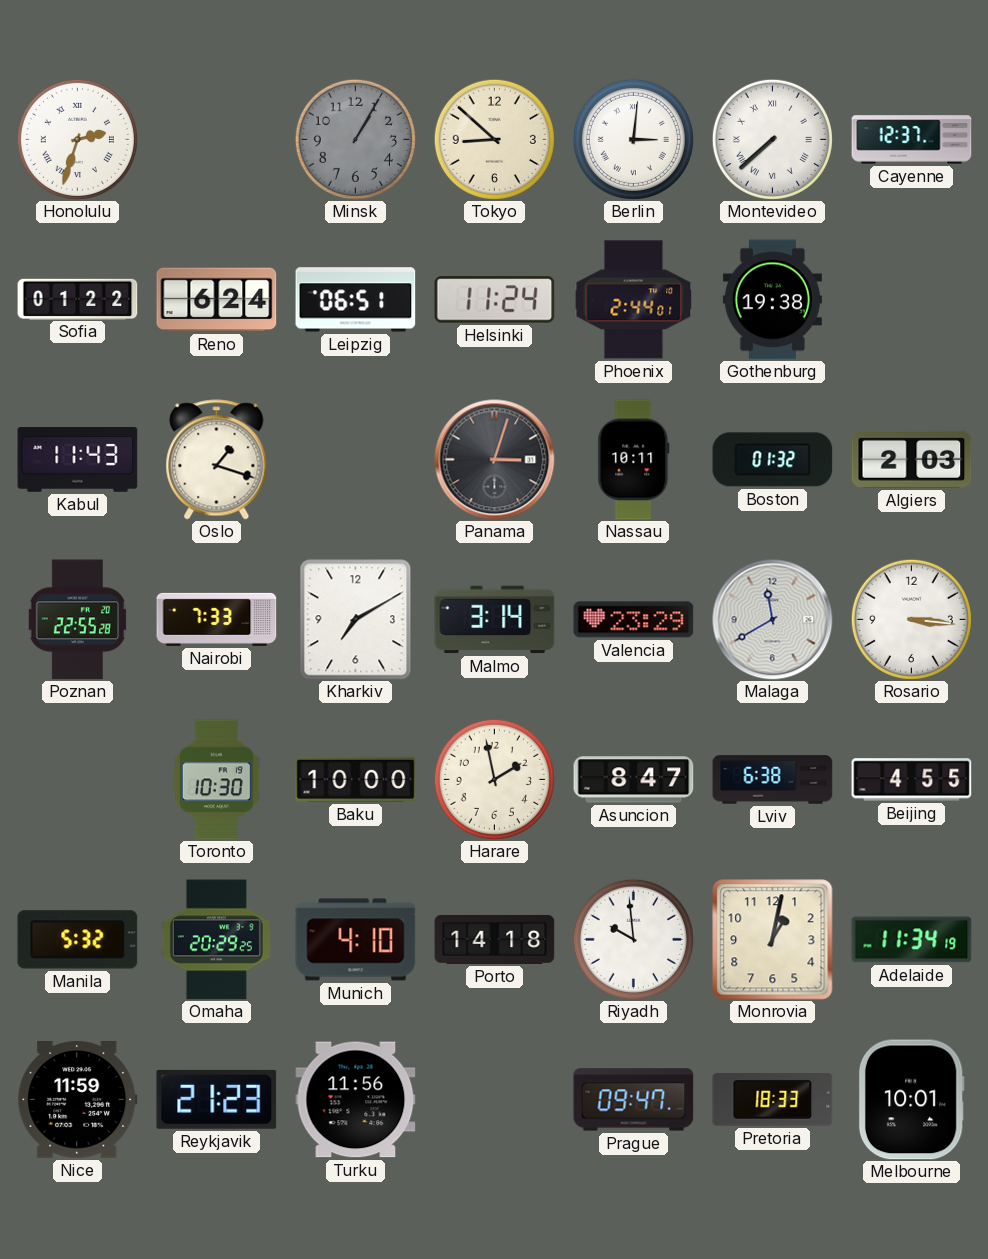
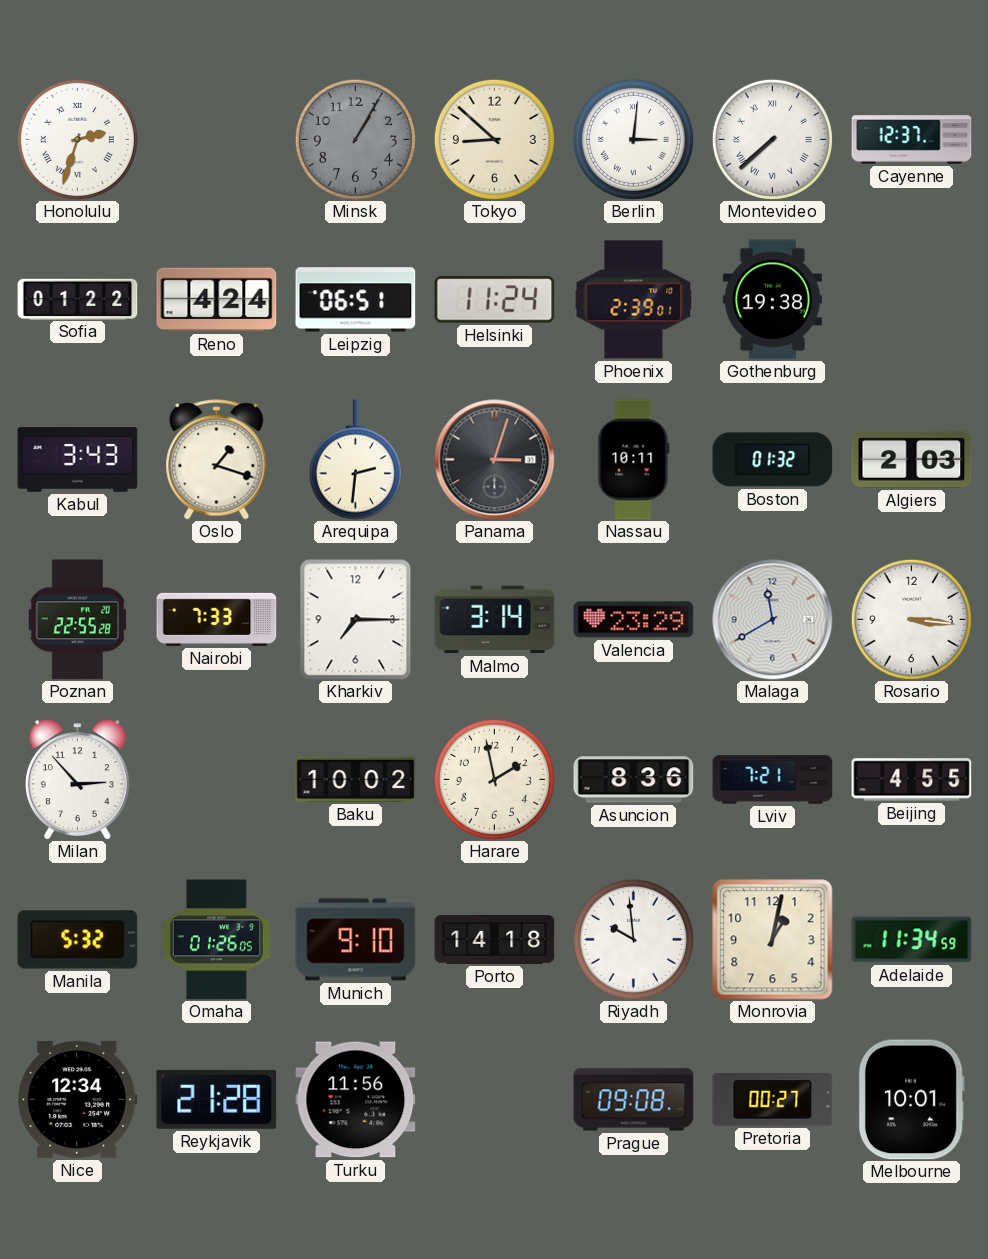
Reno: 6:24 -> 4:24 (217, 300)
Phoenix: 2:44 -> 2:39 (634, 300)
Kabul: 11:43 -> 3:43 (78, 460)
Arequipa: none -> 2:31 (355, 460)
Kharkiv: 7:10 -> 7:15 (356, 620)
Milan: none -> 2:53 (77, 780)
Toronto: 10:30 -> none (216, 780)
Baku: 10:00 -> 10:02 (356, 779)
Asuncion: 8:47 -> 8:36 (634, 780)
Lviv: 6:38 -> 7:21 (773, 780)
Omaha: 20:29 -> 01:26 (216, 940)
Munich: 4:10 -> 9:10 (356, 940)
Adelaide: 11:34:19 -> 11:34:59 (912, 940)
Nice: 11:59 -> 12:34 (78, 1100)
Reykjavik: 21:23 -> 21:28 (217, 1099)
Prague: 09:47 -> 09:08 (634, 1100)
Pretoria: 18:33 -> 00:27 (773, 1100)
